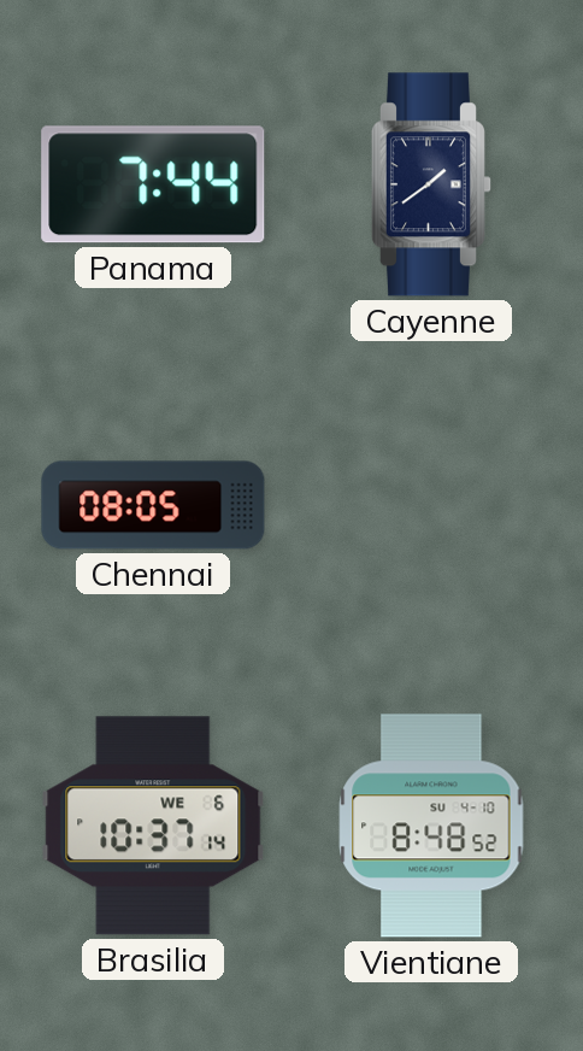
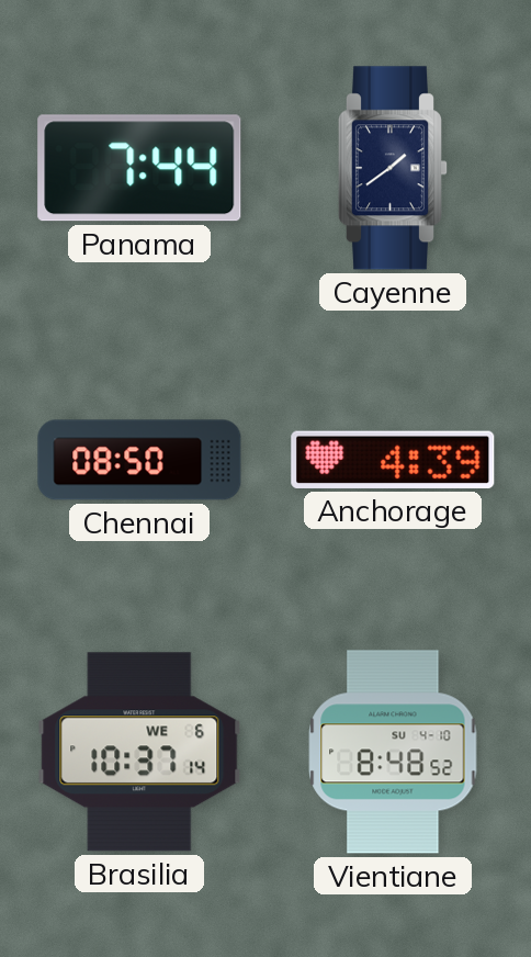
Chennai: 08:05 -> 08:50 (139, 460)
Anchorage: none -> 4:39 (393, 460)
